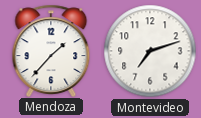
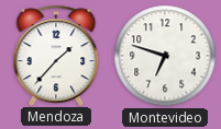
Montevideo: 7:12 -> 6:48 (165, 56)
